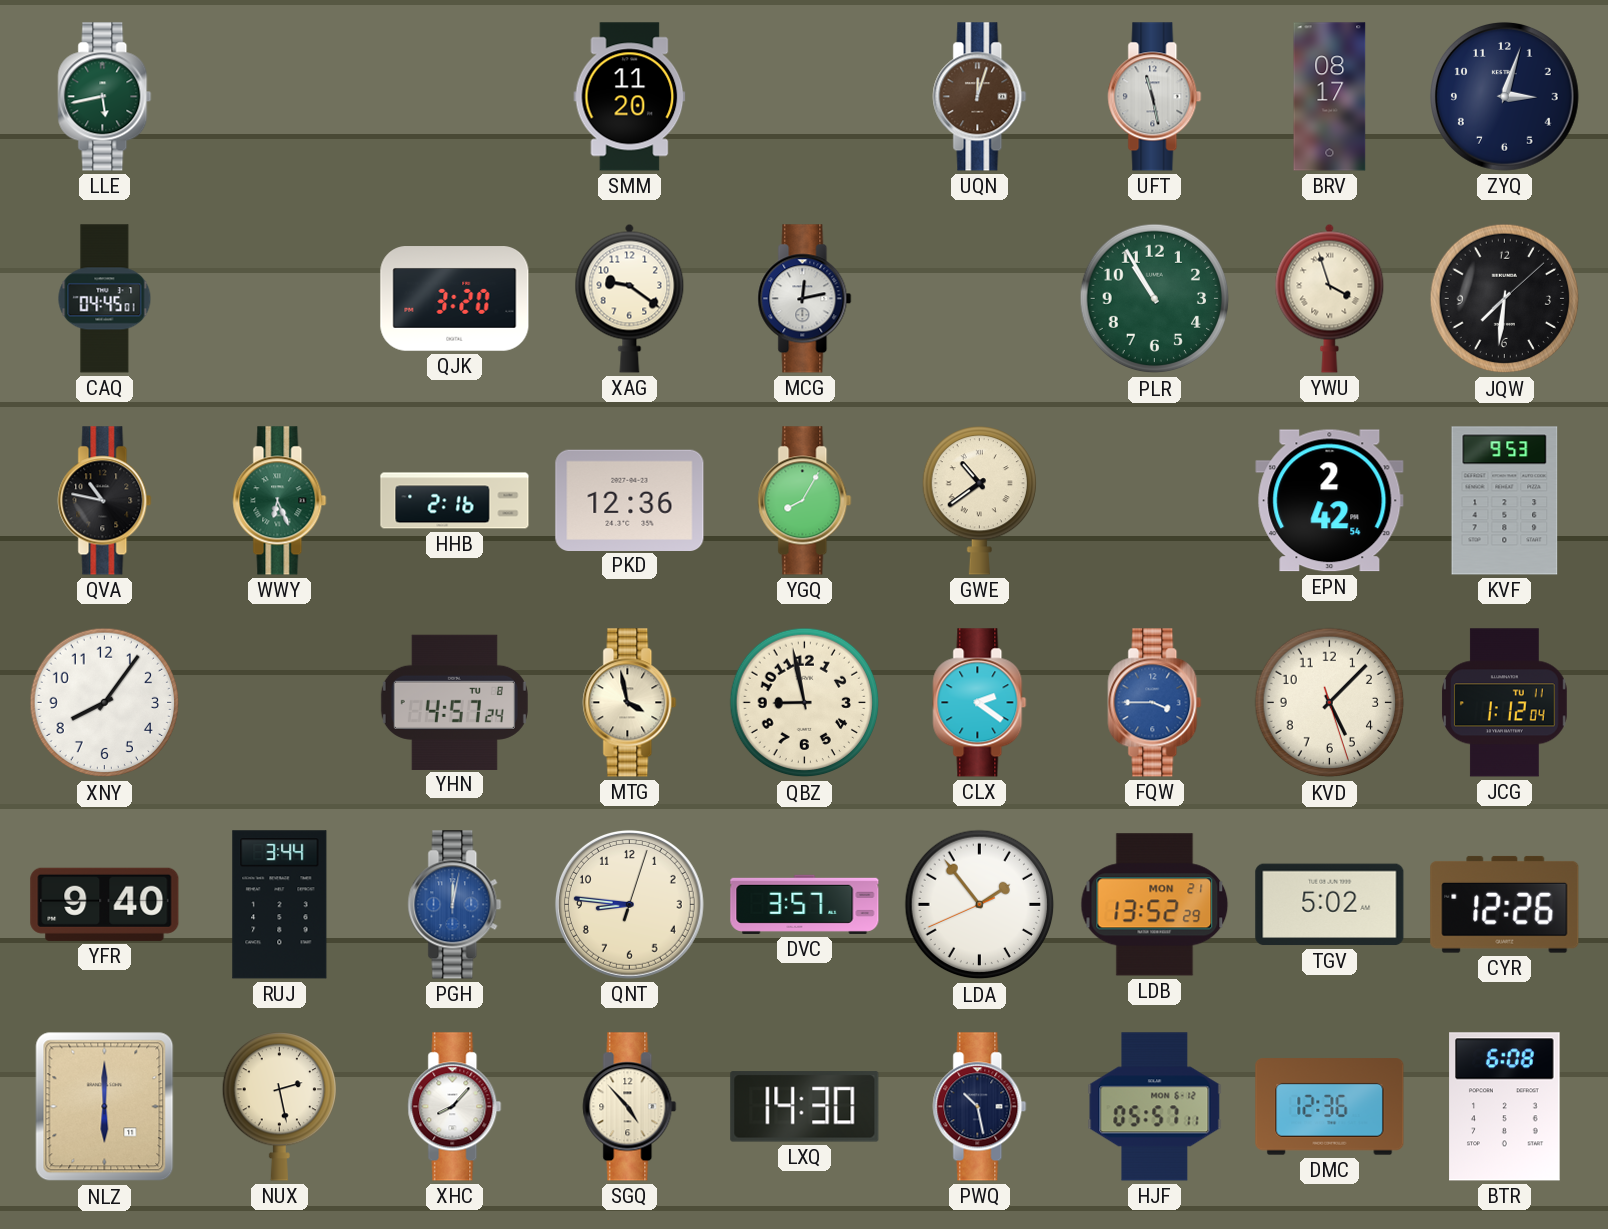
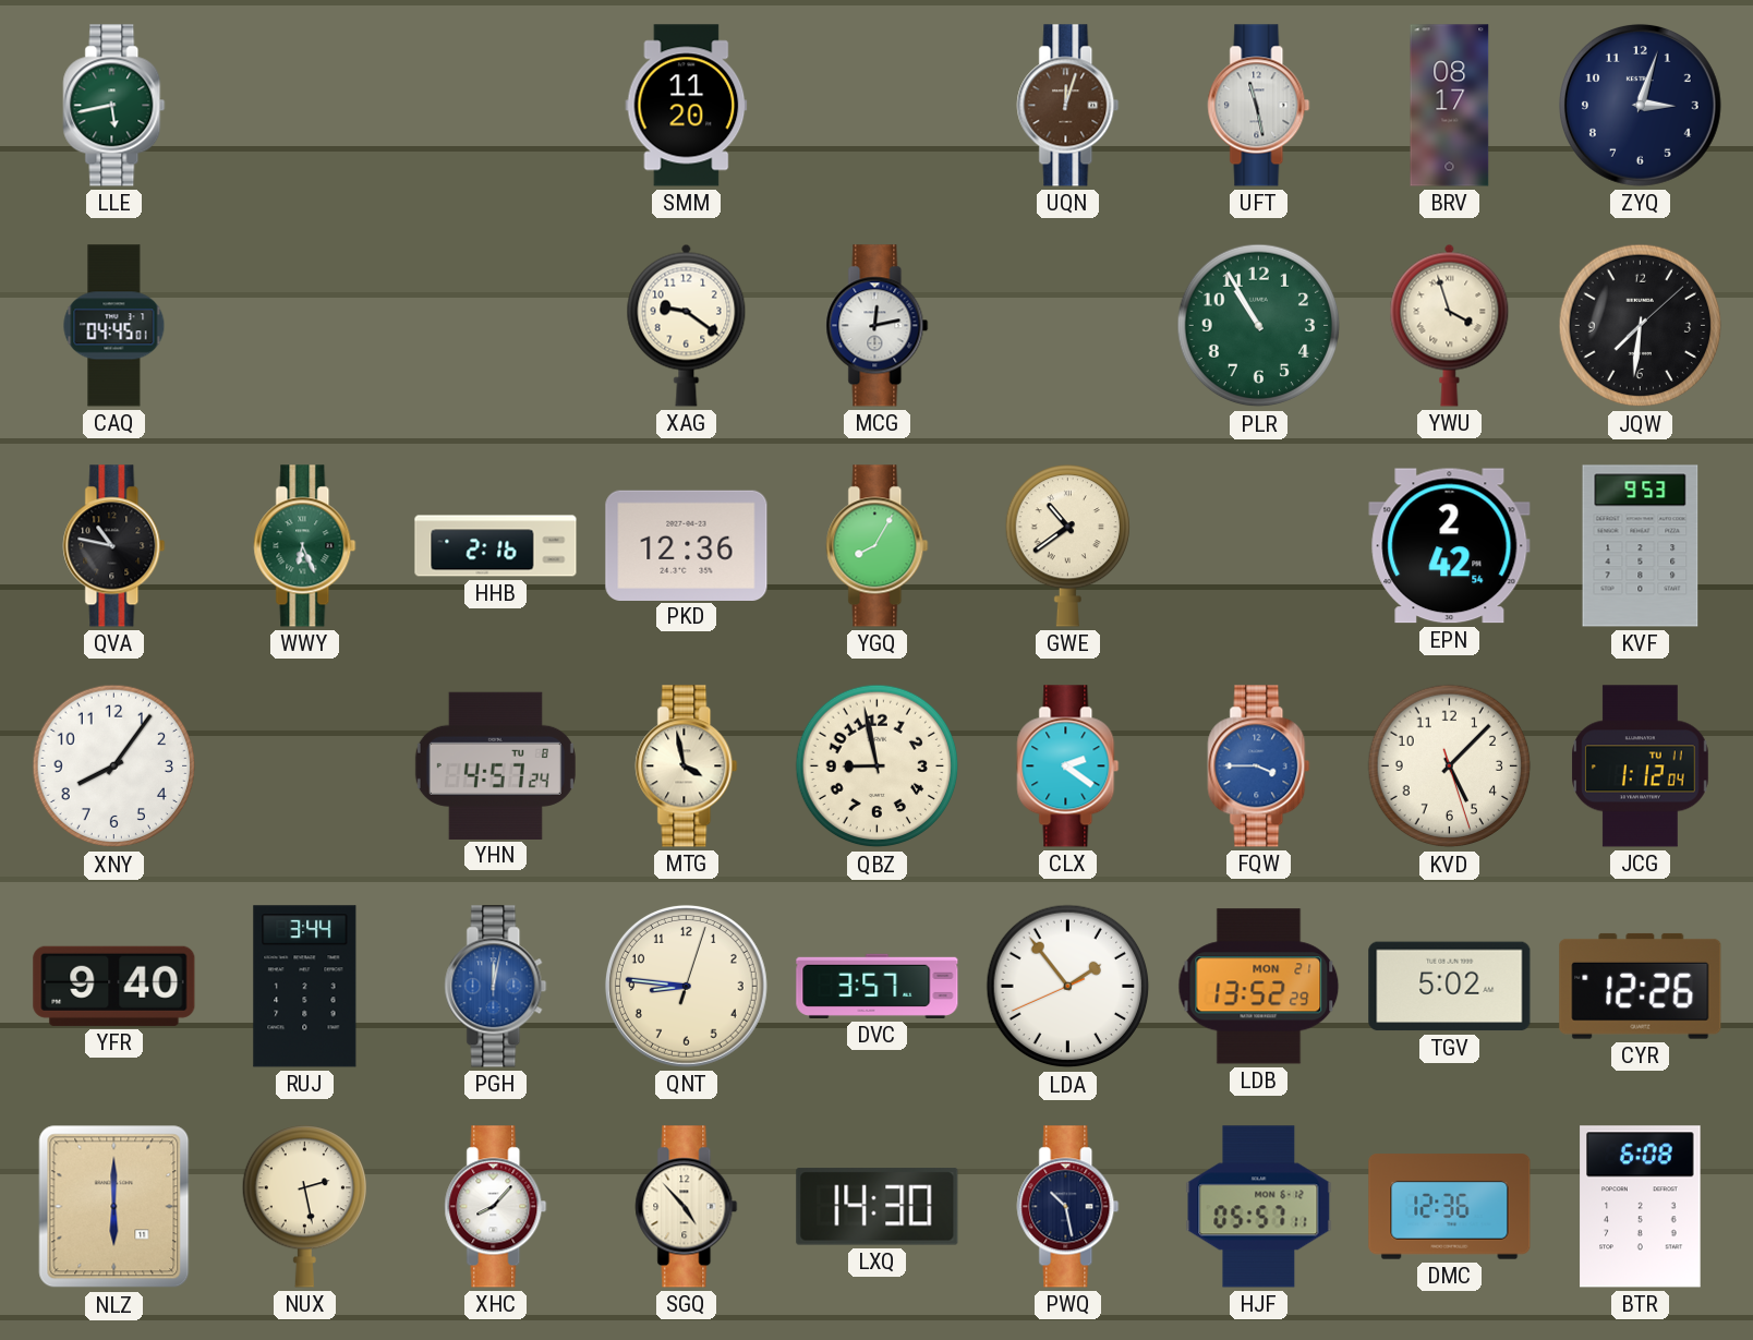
QJK: 3:20 -> none (455, 299)
